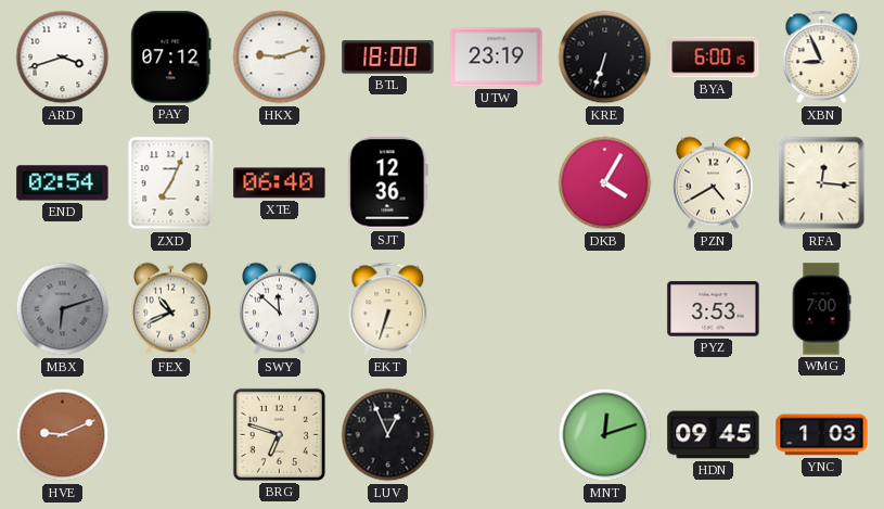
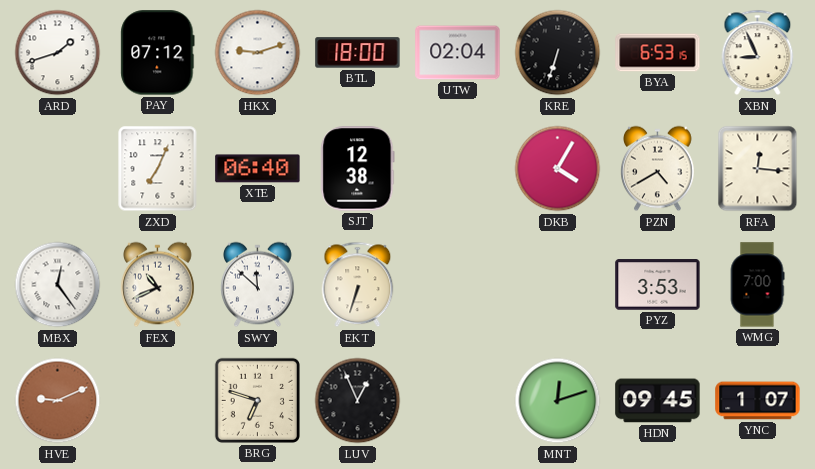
ARD: 3:42 -> 1:42 (58, 53)
UTW: 23:19 -> 02:04 (458, 53)
BYA: 6:00 -> 6:53 (658, 53)
END: 02:54 -> none (63, 183)
SJT: 12:36 -> 12:38 (358, 169)
MBX: 6:12 -> 12:24 (58, 285)
MBX dial: grey -> white (58, 285)
YNC: 1:03 -> 1:07 (758, 401)
